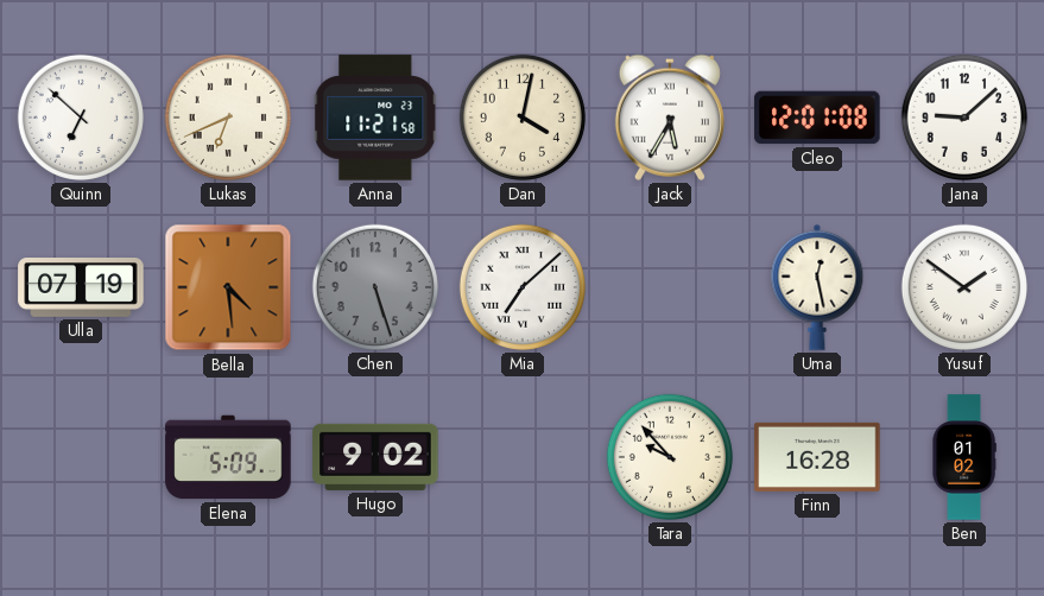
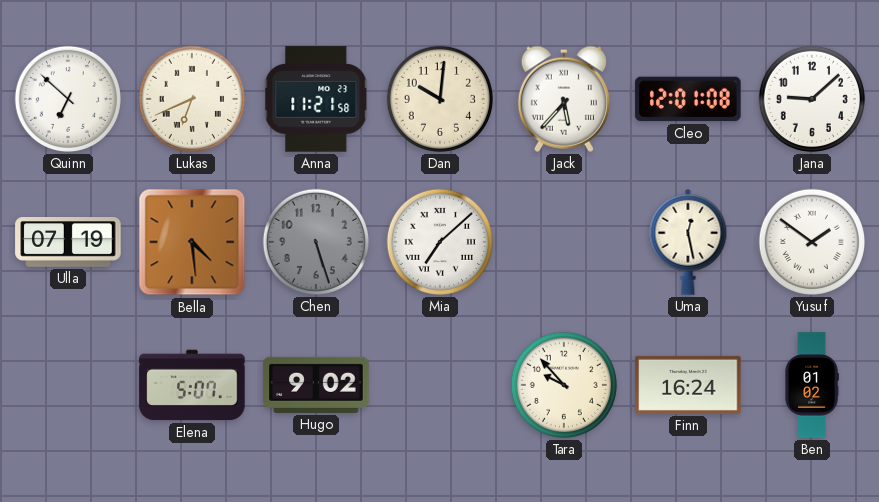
Dan: 4:02 -> 10:01 (440, 99)
Jack: 5:35 -> 5:37 (564, 99)
Elena: 5:09 -> 5:07 (192, 385)
Finn: 16:28 -> 16:24 (688, 385)
